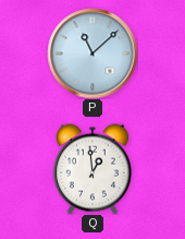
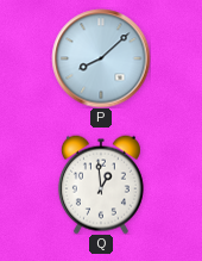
P: 11:08 -> 8:08 (101, 58)
